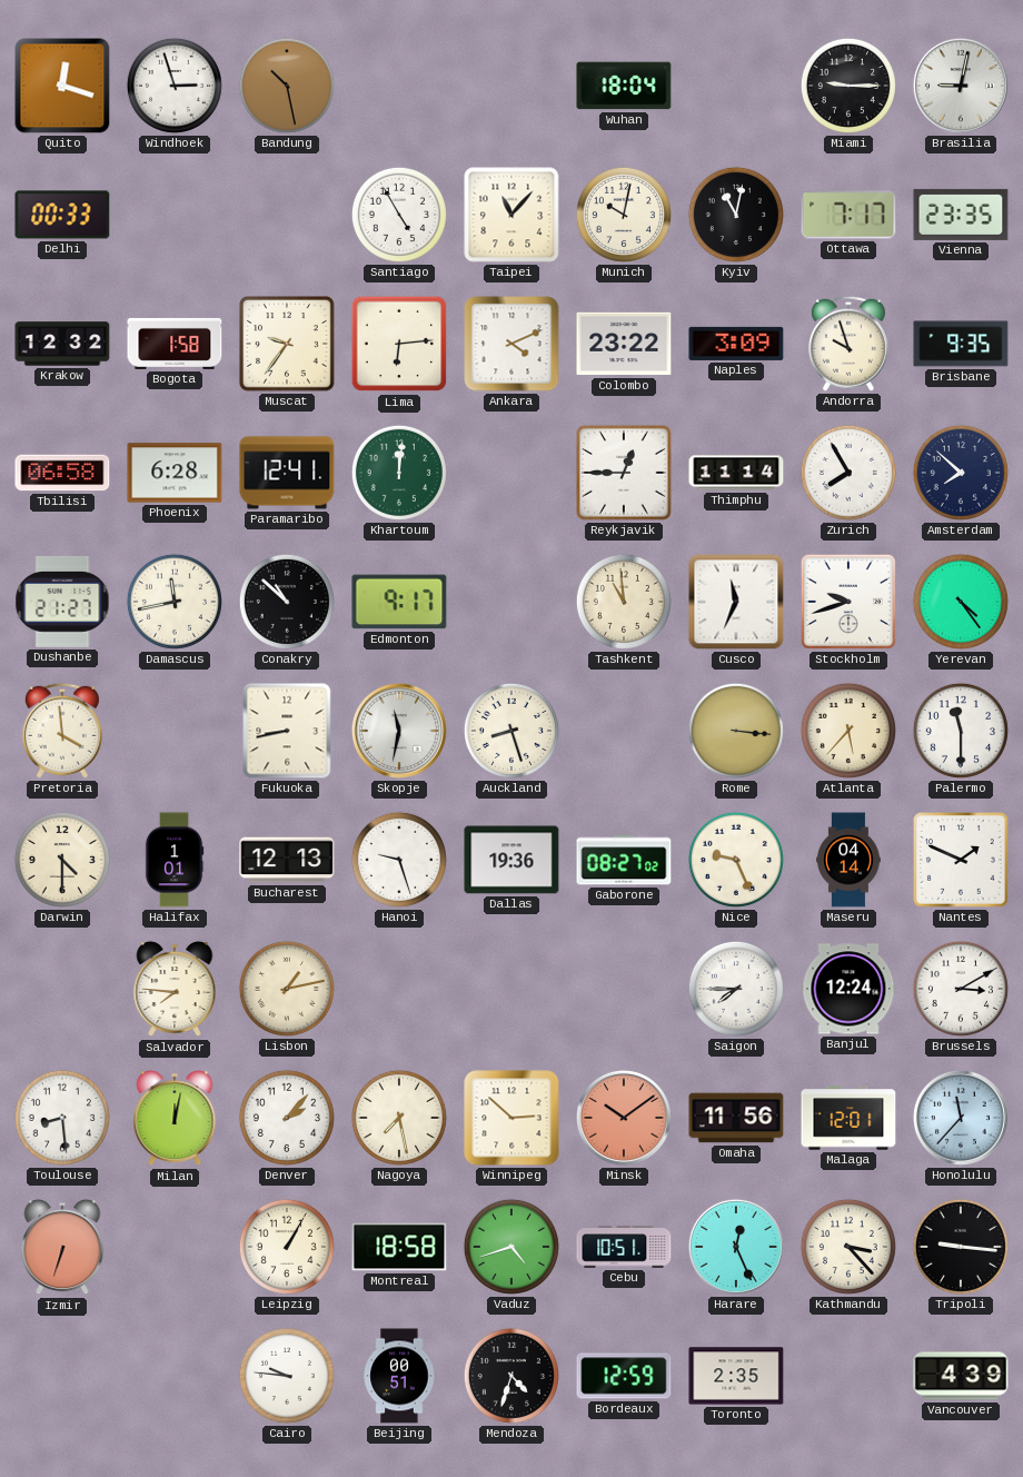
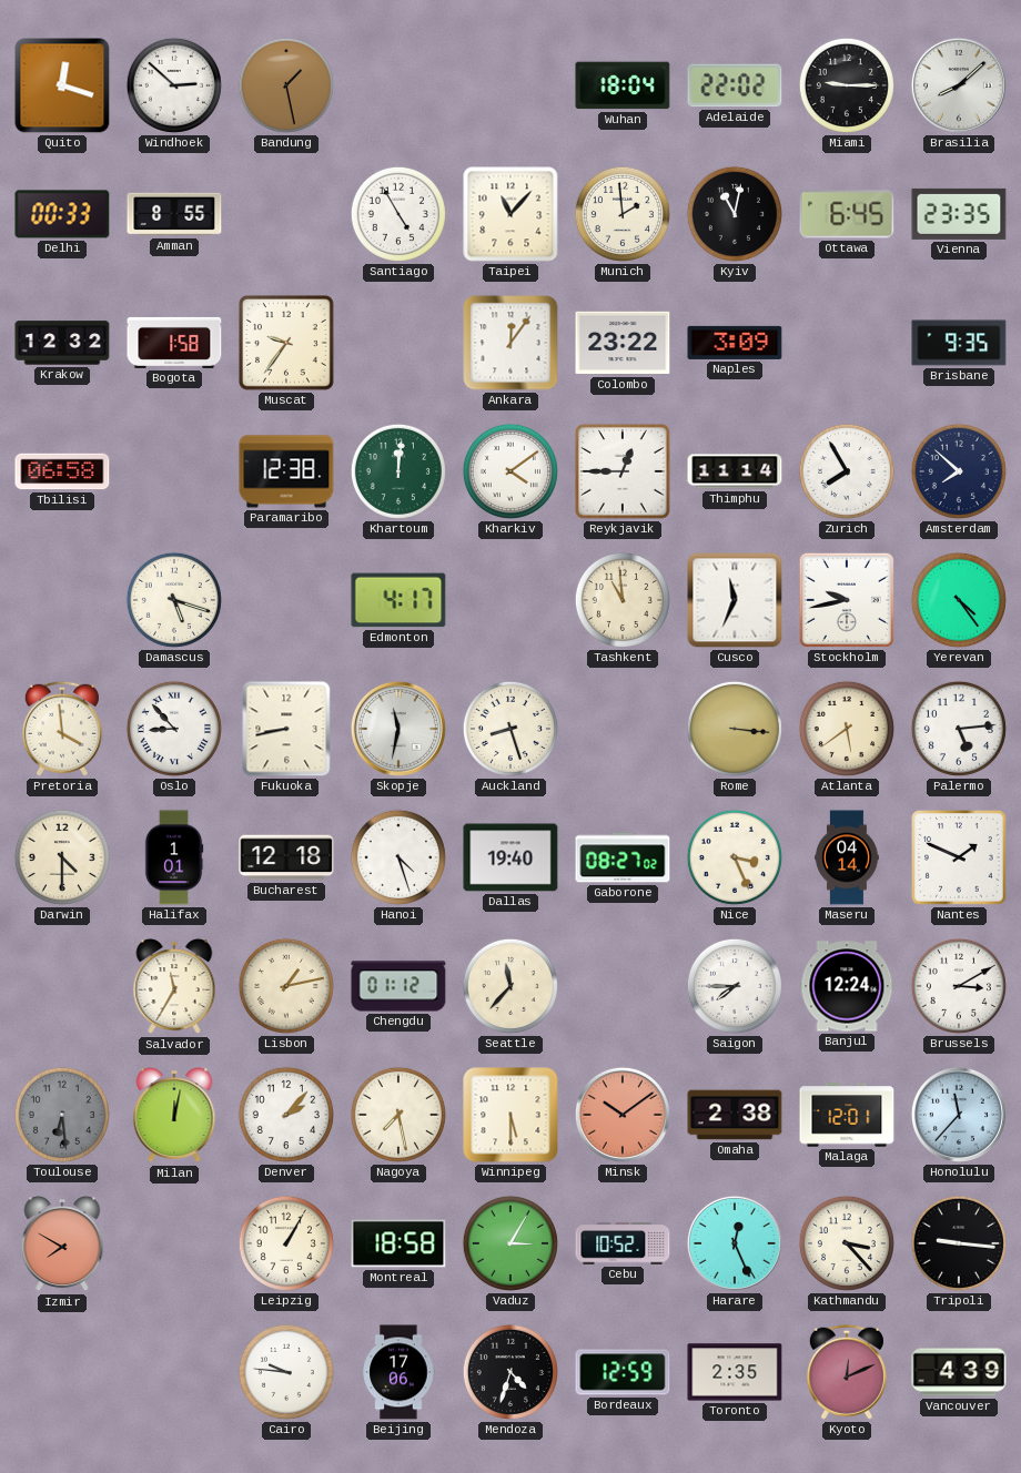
Windhoek: 2:57 -> 2:52 (174, 85)
Bandung: 10:28 -> 1:28 (286, 85)
Adelaide: none -> 22:02 (735, 85)
Brasilia: 9:02 -> 8:08 (959, 85)
Amman: none -> 8:55 (174, 214)
Munich: 10:02 -> 1:59 (623, 214)
Ottawa: 7:17 -> 6:45 (847, 214)
Lima: 6:14 -> none (399, 344)
Ankara: 4:11 -> 12:06 (510, 343)
Andorra: 9:57 -> none (848, 344)
Phoenix: 6:28 -> none (175, 473)
Paramaribo: 12:41 -> 12:38 (286, 471)
Kharkiv: none -> 4:09 (510, 471)
Dushanbe: 21:27 -> none (62, 602)
Damascus: 11:43 -> 5:18 (174, 600)
Conakry: 10:52 -> none (287, 602)
Edmonton: 9:17 -> 4:17 (398, 600)
Stockholm: 9:42 -> 9:43 (847, 600)
Oslo: none -> 8:53 (174, 729)
Atlanta: 5:37 -> 5:39 (847, 729)
Palermo: 11:30 -> 5:14 (959, 729)
Bucharest: 12:13 -> 12:18 (286, 857)
Hanoi: 9:27 -> 4:27 (398, 857)
Dallas: 19:36 -> 19:40 (510, 857)
Nice: 9:26 -> 3:26 (735, 857)
Salvador: 7:46 -> 11:35 (174, 987)
Chengdu: none -> 01:12 (398, 986)
Seattle: none -> 11:37 (510, 986)
Toulouse: 8:29 -> 6:29 (62, 1115)
Toulouse dial: white -> grey (62, 1115)
Winnipeg: 2:52 -> 5:30 (510, 1115)
Omaha: 11:56 -> 2:38 (735, 1115)
Izmir: 6:33 -> 7:50 (62, 1245)
Vaduz: 4:42 -> 3:05 (510, 1243)
Cebu: 10:51 -> 10:52 (623, 1243)
Beijing: 00:51 -> 17:06 (398, 1372)
Kyoto: none -> 12:11 (847, 1372)
